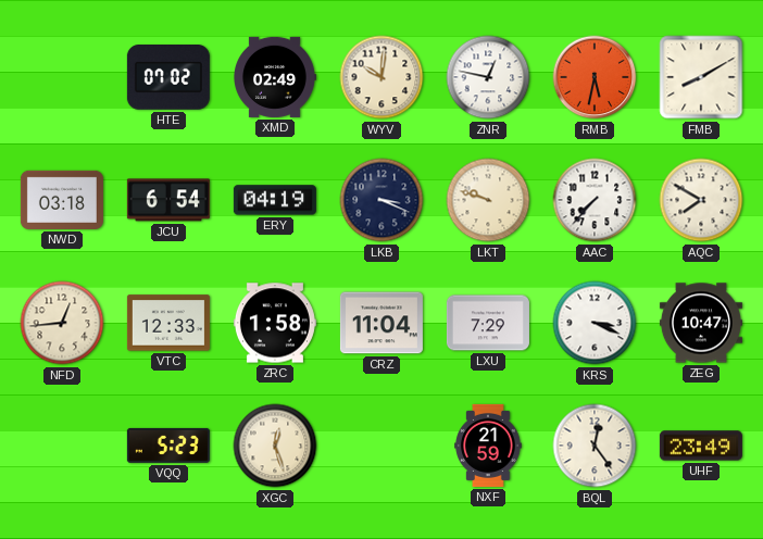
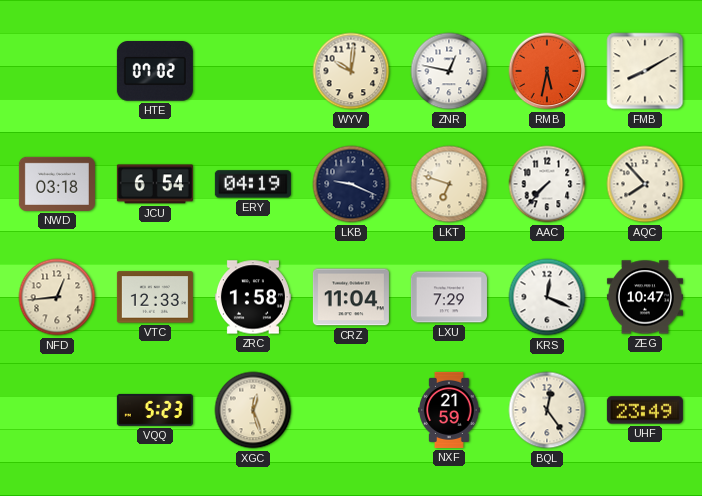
XMD: 02:49 -> none (275, 77)
LKB: 3:19 -> 9:19 (351, 184)
LKT: 9:48 -> 6:48 (449, 184)
AQC: 7:50 -> 7:53 (645, 184)
KRS: 3:19 -> 12:19 (547, 297)
